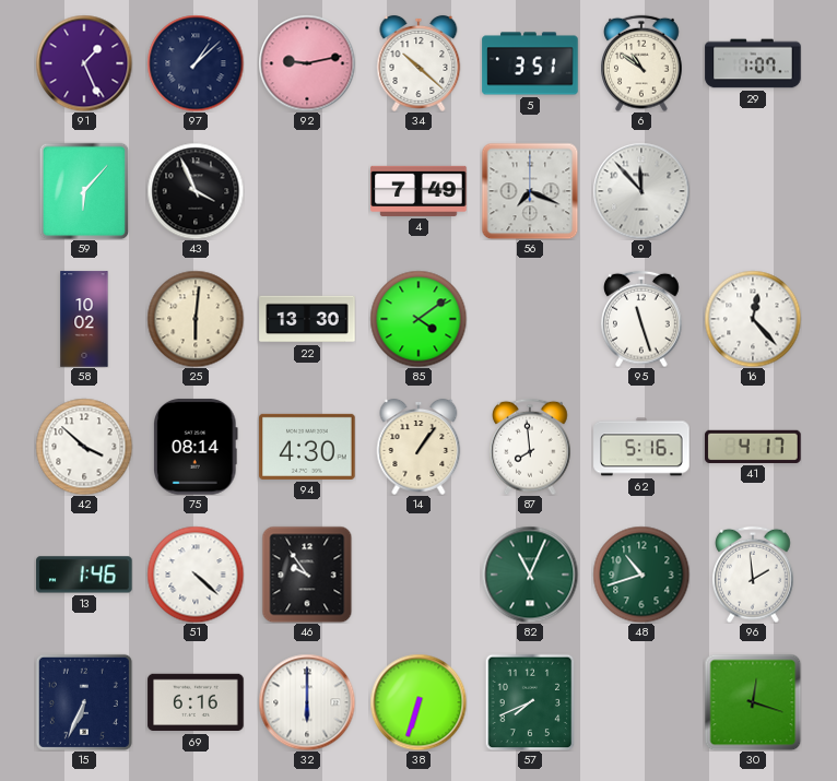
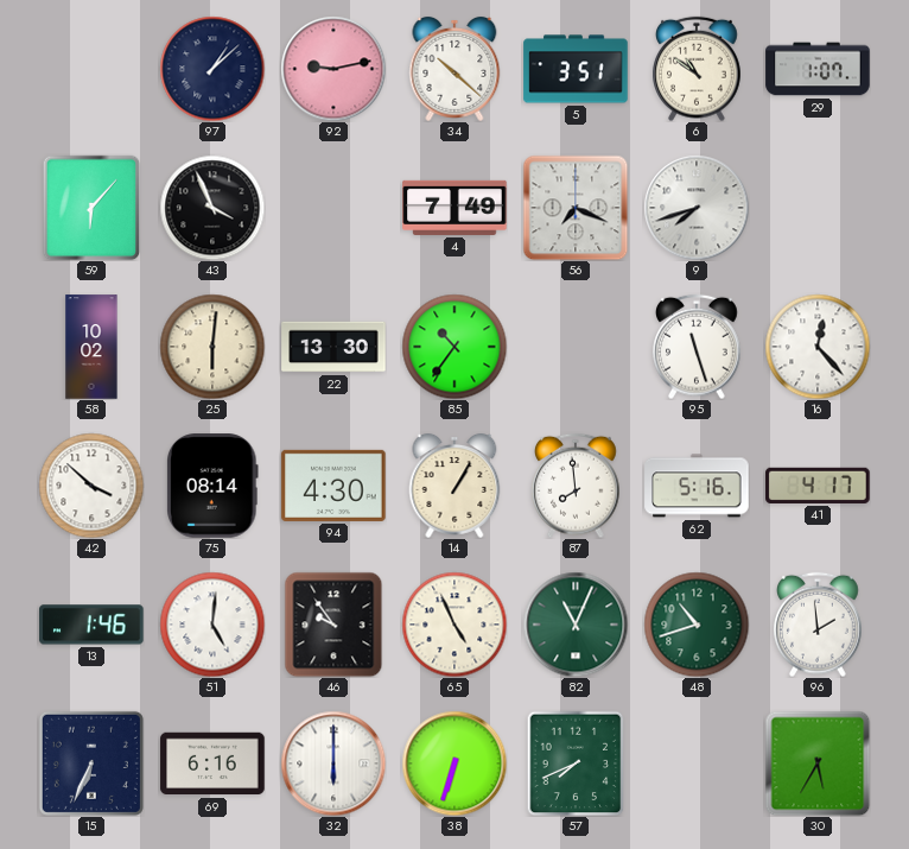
91: 1:26 -> none (84, 63)
9: 11:53 -> 7:42 (697, 208)
85: 4:09 -> 10:36 (454, 347)
14: 1:06 -> 1:05 (454, 486)
51: 4:22 -> 5:01 (212, 625)
65: none -> 4:56 (454, 625)
30: 12:18 -> 5:35 (818, 764)
